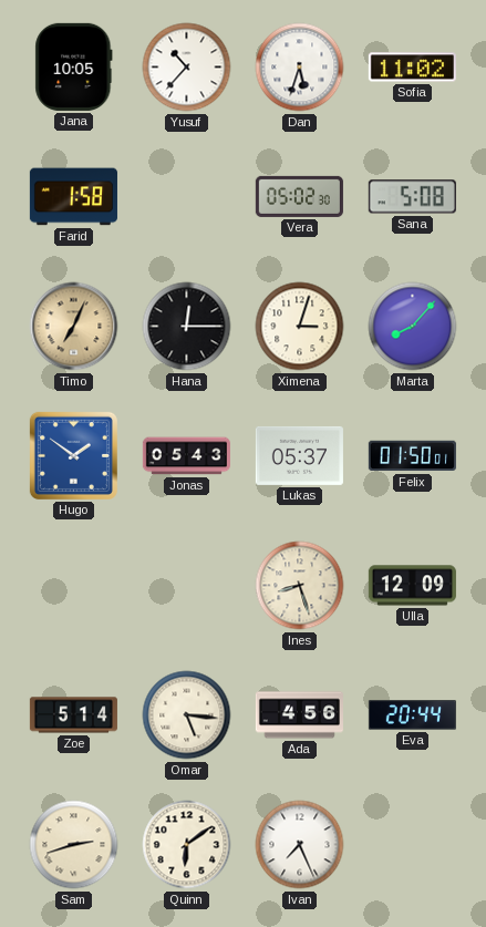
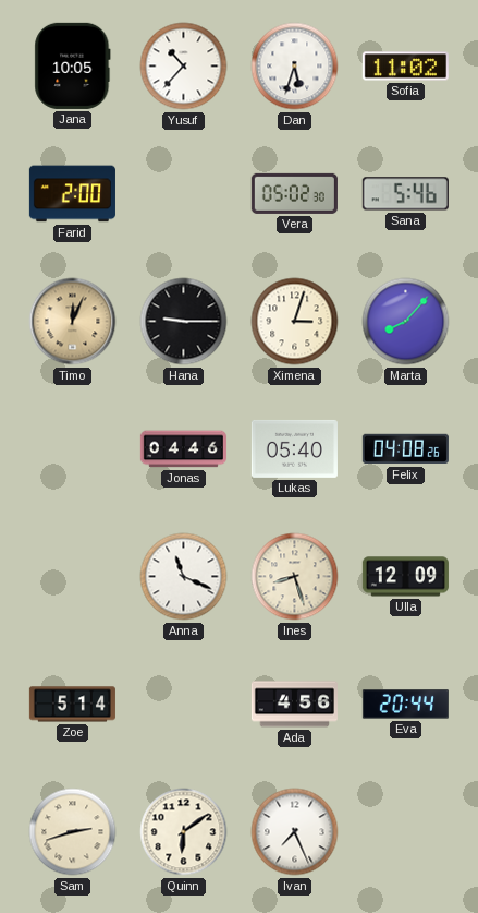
Farid: 1:58 -> 2:00 (72, 194)
Sana: 5:08 -> 5:46 (405, 194)
Timo: 7:04 -> 12:04 (73, 322)
Hana: 12:15 -> 9:15 (184, 322)
Hugo: 1:51 -> none (73, 455)
Jonas: 05:43 -> 04:46 (183, 449)
Lukas: 05:37 -> 05:40 (294, 448)
Felix: 01:50 -> 04:08 (405, 449)
Anna: none -> 11:19 (184, 577)
Omar: 5:16 -> none (187, 715)
